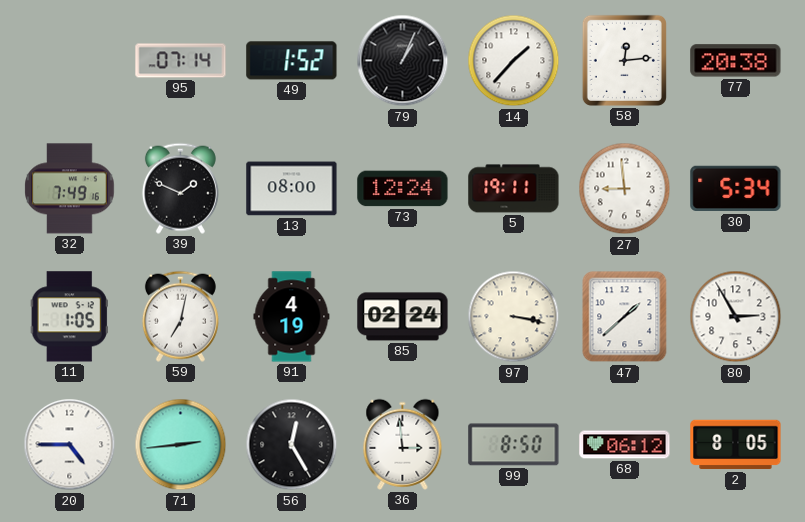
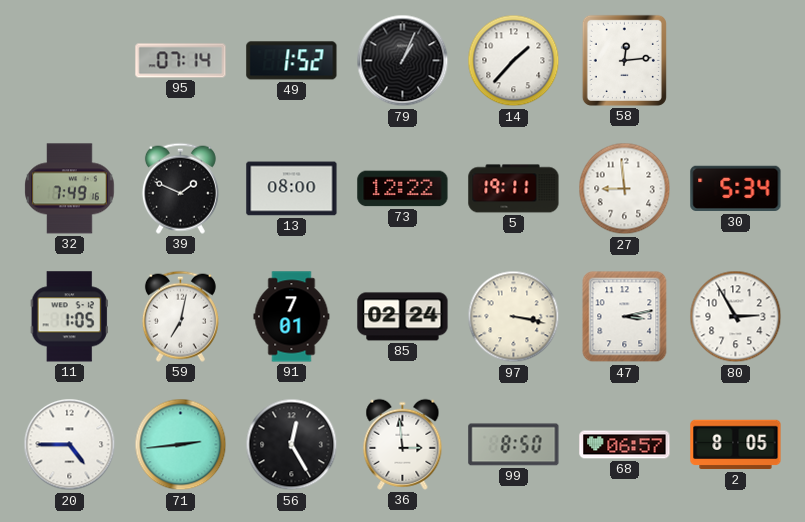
77: 20:38 -> none (736, 61)
73: 12:24 -> 12:22 (403, 189)
91: 4:19 -> 7:01 (292, 317)
47: 1:38 -> 3:13 (625, 317)
68: 06:12 -> 06:57 (625, 445)
